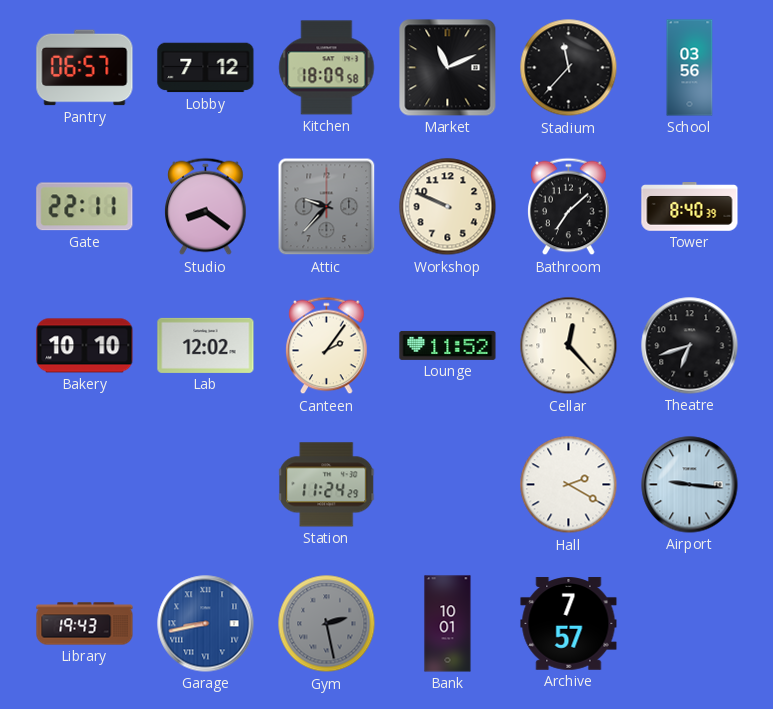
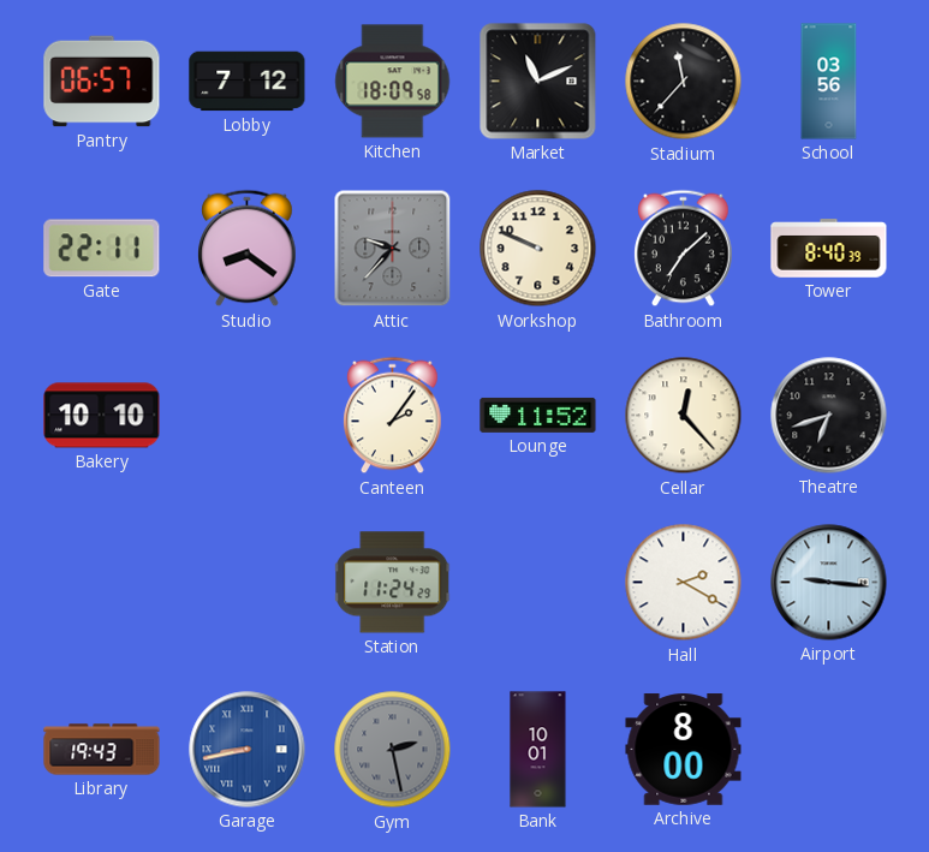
Lab: 12:02 -> none (206, 345)
Archive: 7:57 -> 8:00 (684, 750)
